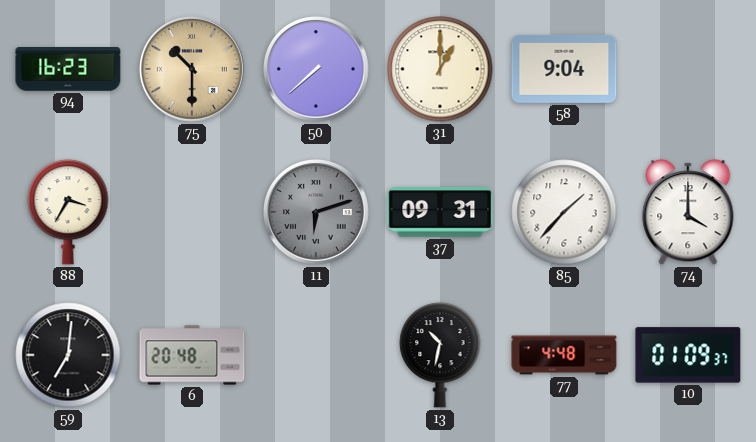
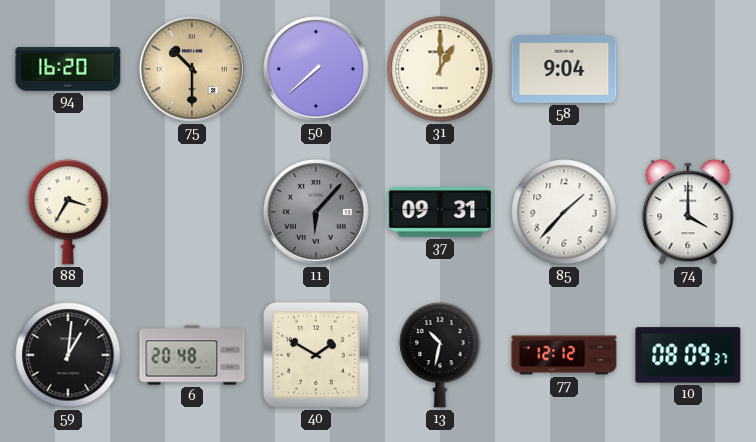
94: 16:23 -> 16:20 (68, 70)
11: 6:12 -> 6:07 (317, 213)
59: 7:01 -> 1:01 (68, 355)
40: none -> 1:50 (317, 356)
77: 4:48 -> 12:12 (564, 355)
10: 01:09 -> 08:09 (688, 355)
